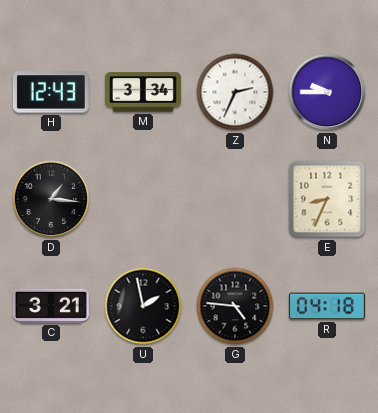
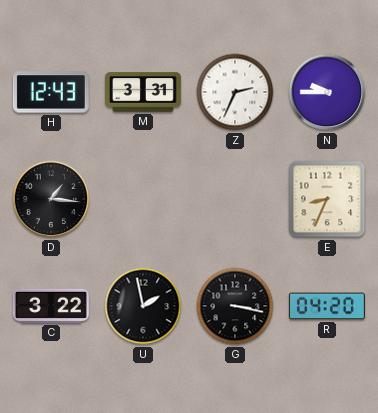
M: 3:34 -> 3:31 (143, 92)
C: 3:21 -> 3:22 (51, 306)
G: 4:46 -> 3:17 (235, 306)
R: 04:18 -> 04:20 (327, 306)
